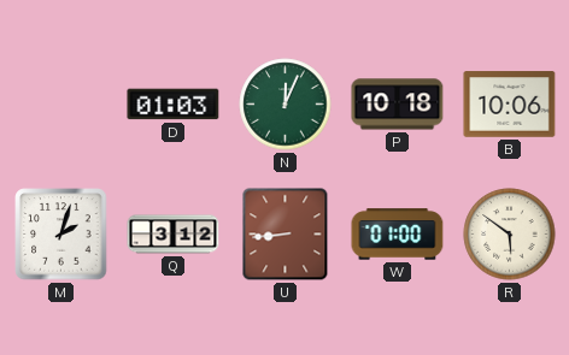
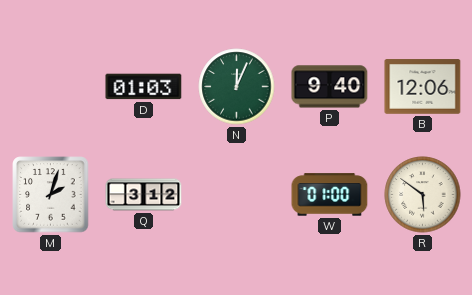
P: 10:18 -> 9:40 (330, 87)
B: 10:06 -> 12:06 (423, 87)
U: 8:44 -> none (286, 235)
